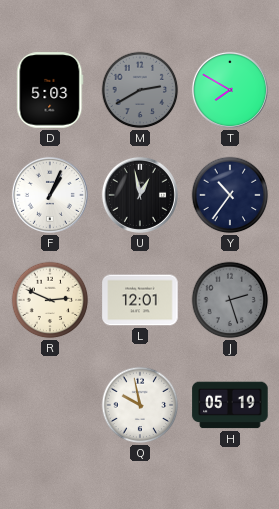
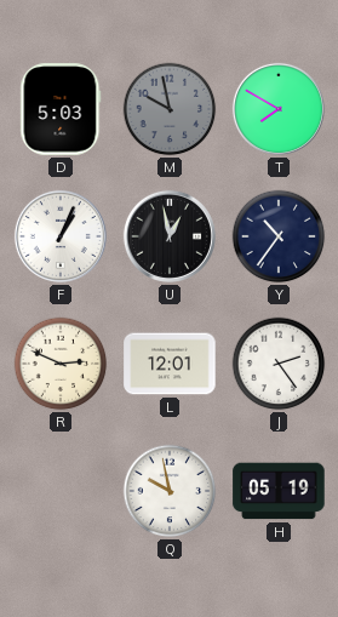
M: 2:40 -> 9:58 (170, 109)
J: 2:27 -> 2:24 (279, 364)
J dial: grey -> white (279, 364)
